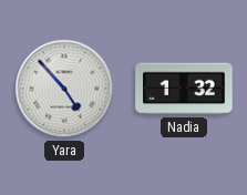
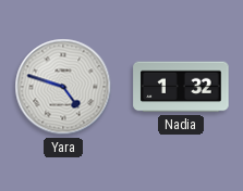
Yara: 4:53 -> 4:48 (63, 87)
